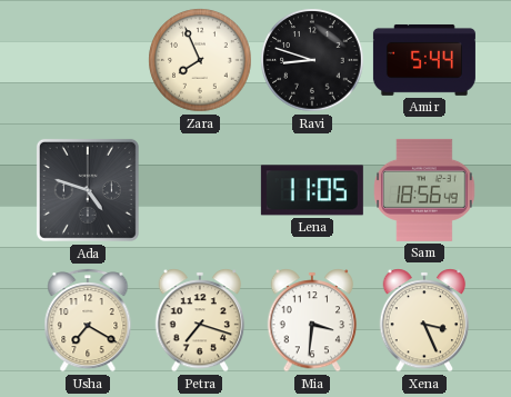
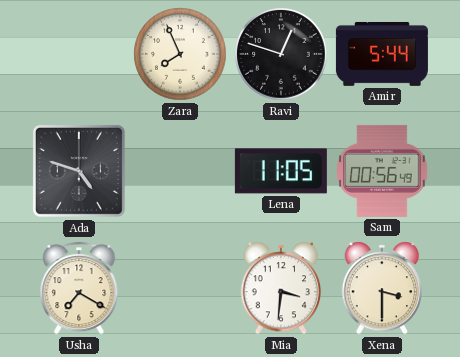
Ravi: 8:48 -> 12:48 (281, 54)
Sam: 18:56 -> 00:56 (382, 171)
Petra: 7:18 -> none (200, 320)
Xena: 3:26 -> 3:30 (382, 288)
